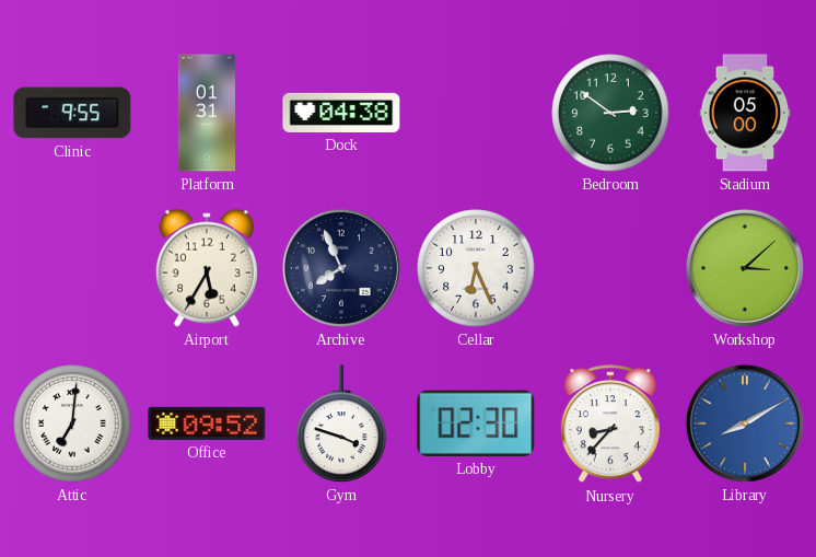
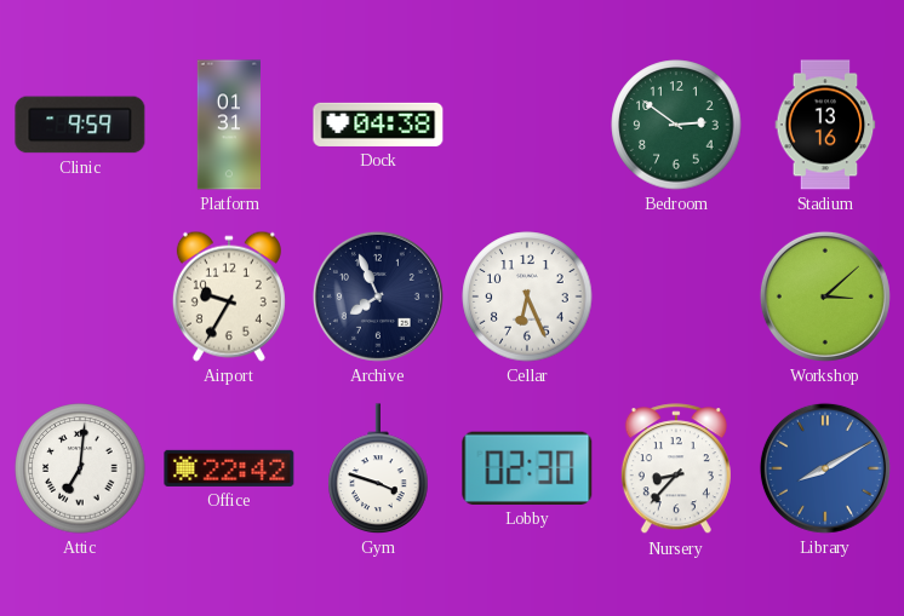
Clinic: 9:55 -> 9:59 (80, 125)
Stadium: 05:00 -> 13:16 (825, 125)
Airport: 5:35 -> 9:35 (229, 297)
Office: 09:52 -> 22:42 (229, 468)
